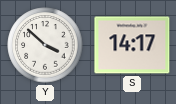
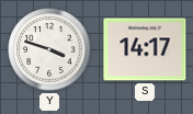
Y: 3:52 -> 3:48 (49, 49)
